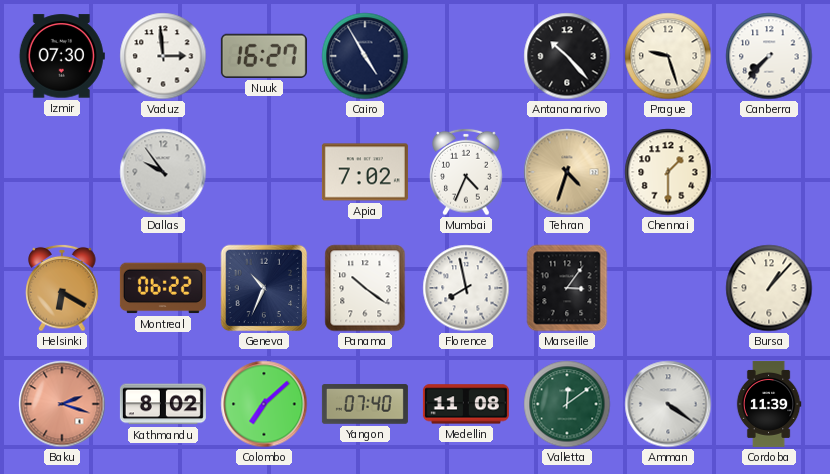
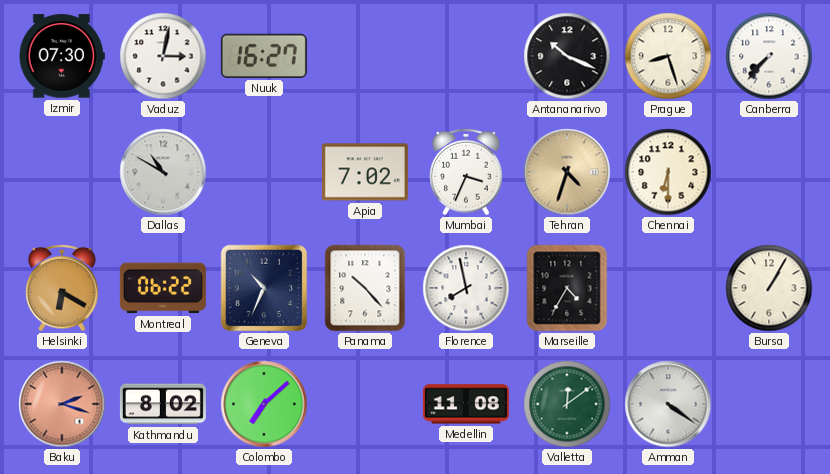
Vaduz: 2:59 -> 3:02 (163, 56)
Cairo: 4:55 -> none (365, 56)
Antananarivo: 10:23 -> 10:19 (567, 56)
Prague: 9:27 -> 8:27 (668, 56)
Dallas: 9:54 -> 10:50 (163, 172)
Mumbai: 4:34 -> 3:34 (466, 172)
Chennai: 1:30 -> 6:30 (668, 172)
Panama: 10:21 -> 10:23 (365, 288)
Marseille: 3:06 -> 4:35 (567, 288)
Bursa: 1:07 -> 1:05 (769, 288)
Yangon: 07:40 -> none (365, 404)
Cordoba: 11:39 -> none (769, 404)
